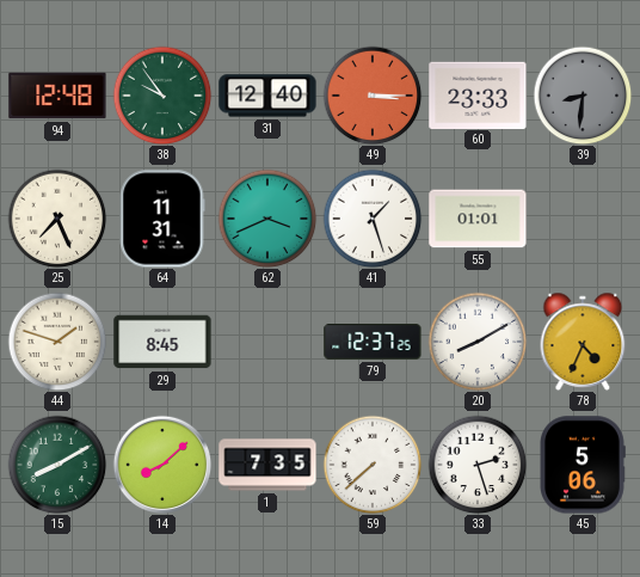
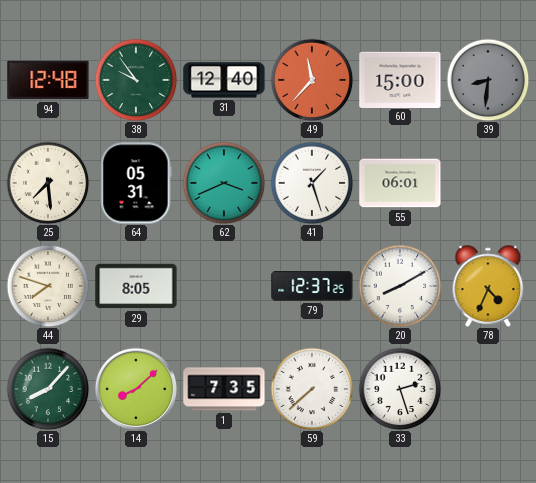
49: 3:15 -> 11:37 (312, 80)
60: 23:33 -> 15:00 (400, 79)
25: 7:26 -> 7:29 (48, 183)
64: 11:31 -> 05:31 (136, 183)
55: 01:01 -> 06:01 (400, 183)
44: 1:48 -> 7:48 (48, 286)
29: 8:45 -> 8:05 (136, 286)
15: 8:10 -> 8:07 (48, 389)
45: 5:06 -> none (583, 465)
